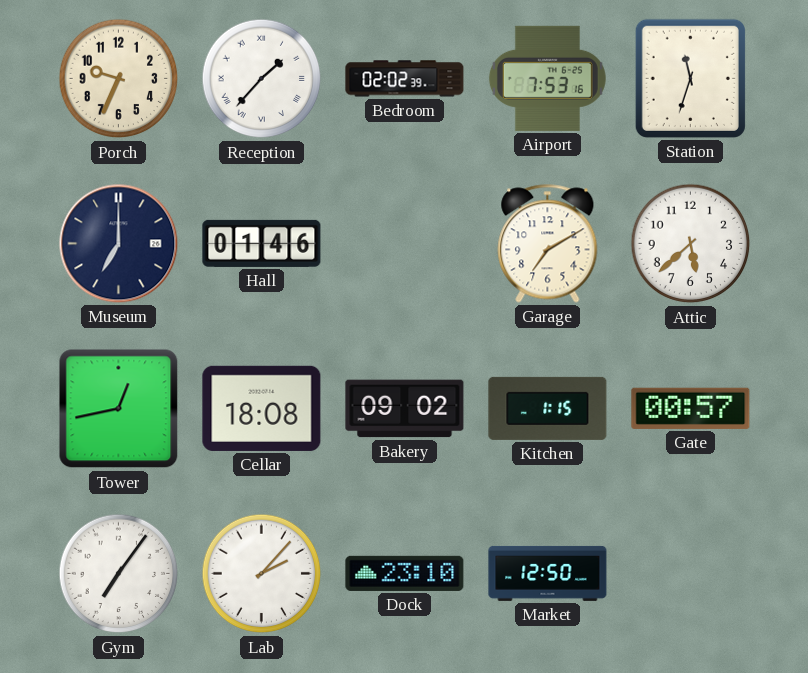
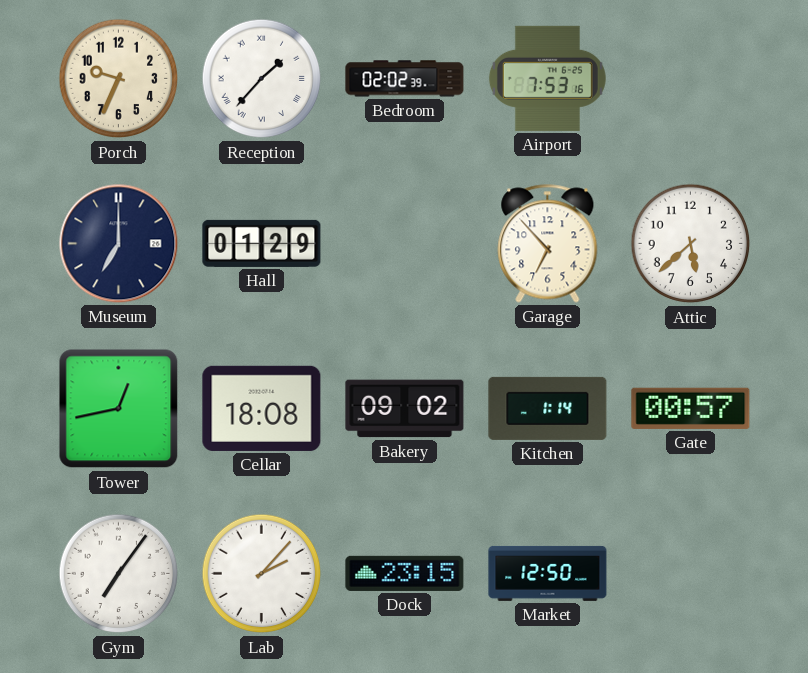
Station: 11:33 -> none (690, 78)
Hall: 01:46 -> 01:29 (262, 243)
Garage: 7:10 -> 6:53 (548, 244)
Kitchen: 1:15 -> 1:14 (548, 408)
Dock: 23:10 -> 23:15 (405, 573)
